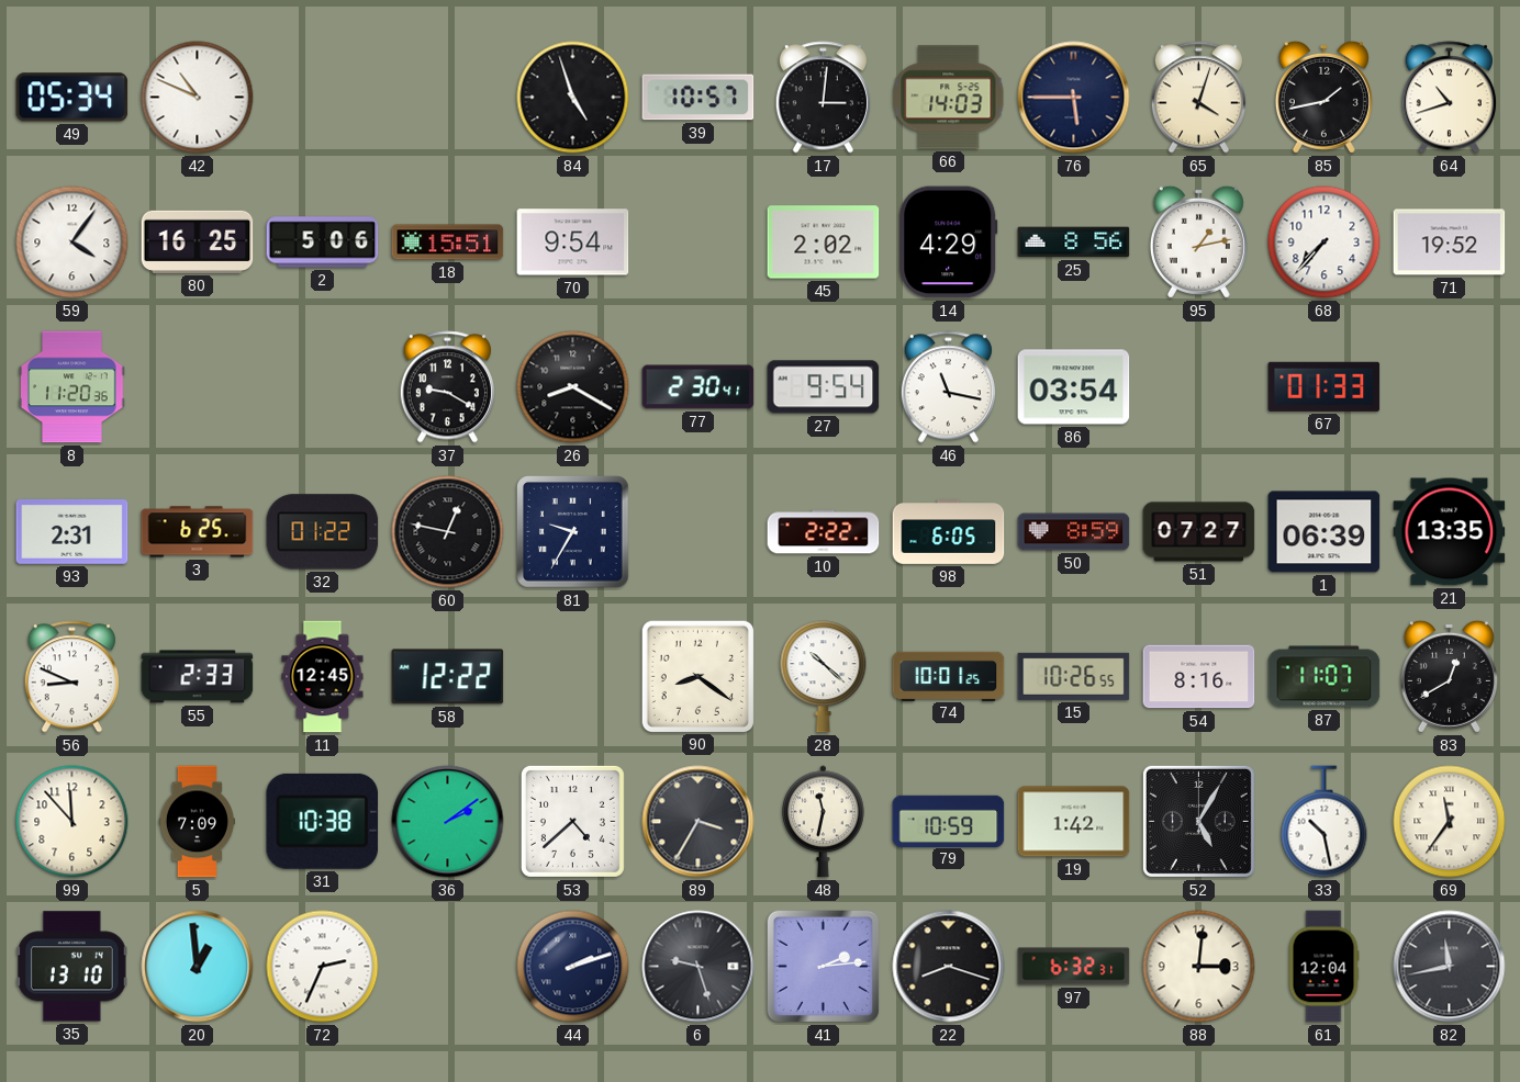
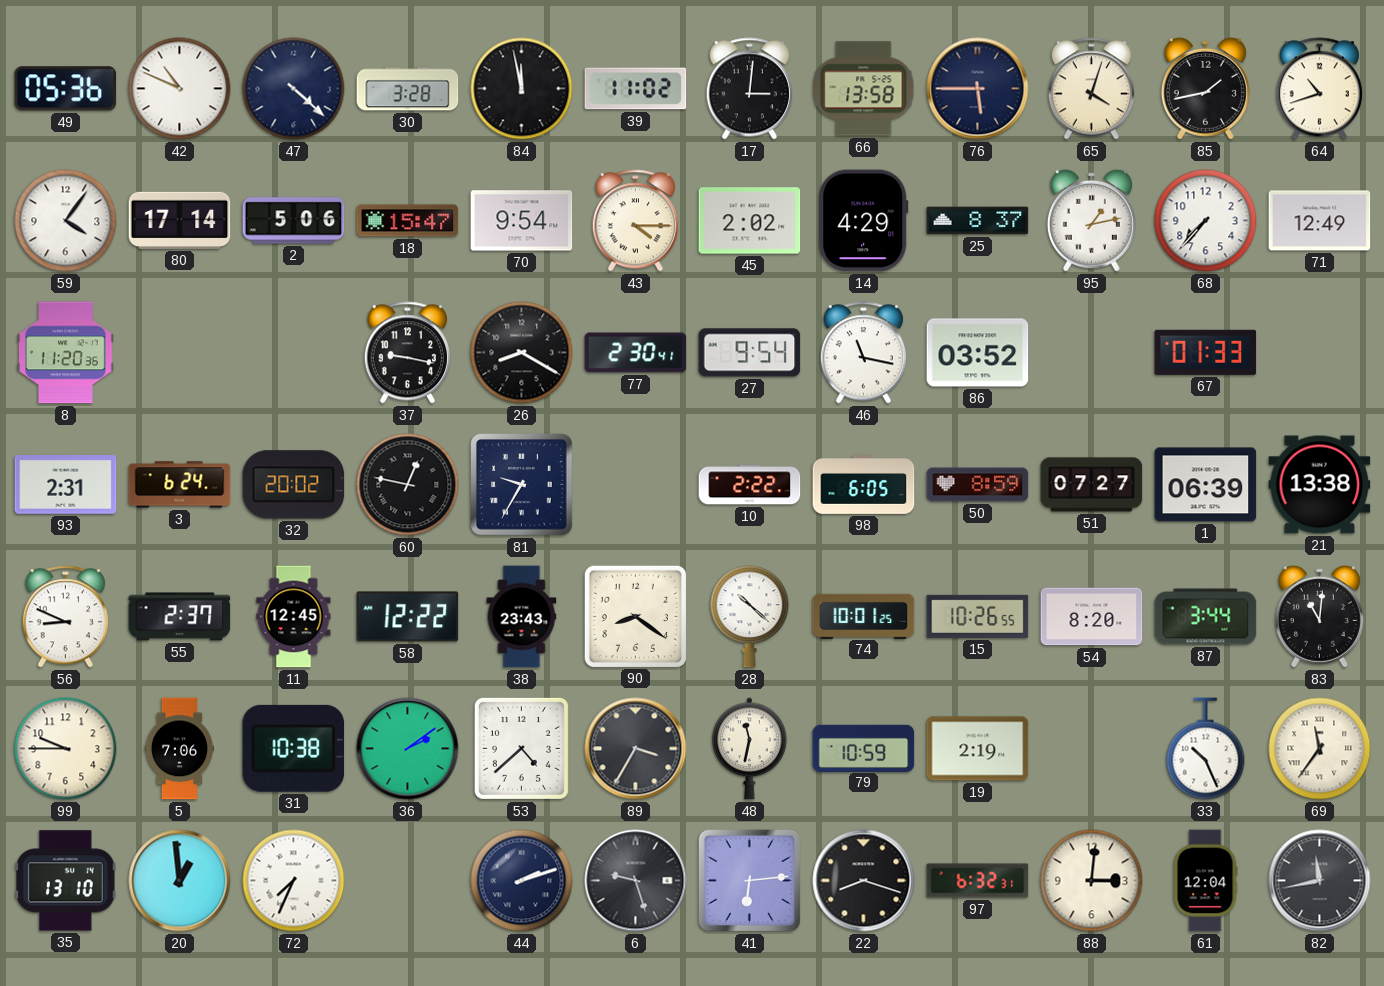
49: 05:34 -> 05:36 (66, 89)
47: none -> 4:22 (294, 89)
30: none -> 3:28 (408, 89)
84: 4:57 -> 11:58 (522, 89)
39: 10:57 -> 11:02 (636, 89)
66: 14:03 -> 13:58 (864, 89)
80: 16:25 -> 17:14 (180, 220)
18: 15:51 -> 15:47 (408, 221)
43: none -> 4:15 (635, 221)
25: 8:56 -> 8:37 (978, 221)
71: 19:52 -> 12:49 (1320, 221)
37: 9:20 -> 9:17 (407, 353)
86: 03:54 -> 03:52 (978, 353)
3: 6:25 -> 6:24 (180, 485)
32: 01:22 -> 20:02 (294, 485)
21: 13:35 -> 13:38 (1320, 485)
55: 2:33 -> 2:37 (180, 617)
38: none -> 23:43 (522, 617)
54: 8:16 -> 8:20 (1092, 617)
87: 11:07 -> 3:44 (1206, 617)
83: 12:40 -> 11:01 (1319, 616)
99: 11:53 -> 9:45 (66, 749)
5: 7:09 -> 7:06 (179, 749)
19: 1:42 -> 2:19 (978, 749)
52: 5:05 -> none (1198, 821)
33: 10:28 -> 10:26 (1206, 749)
72: 2:34 -> 7:34 (294, 881)
41: 2:14 -> 6:14 (750, 881)
